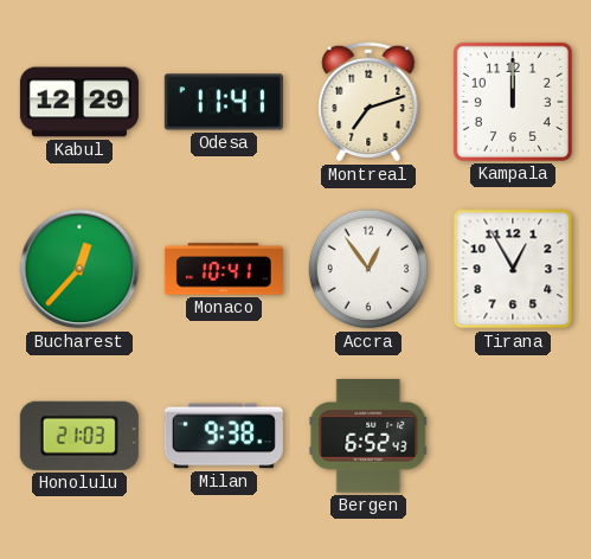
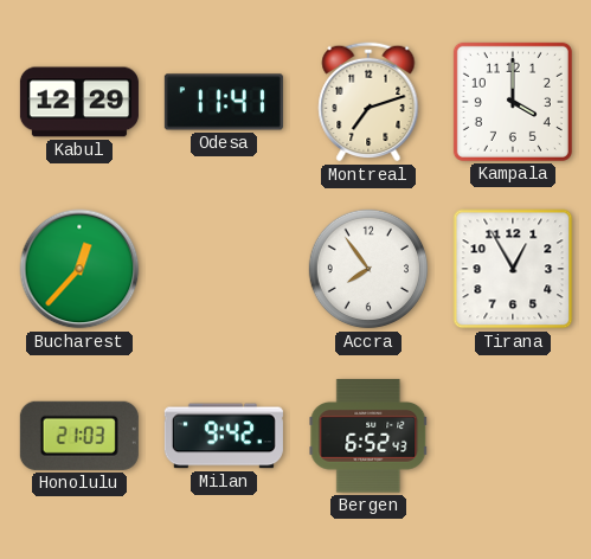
Kampala: 12:00 -> 4:00 (513, 102)
Monaco: 10:41 -> none (224, 269)
Accra: 12:54 -> 7:54 (368, 269)
Milan: 9:38 -> 9:42 (224, 436)
